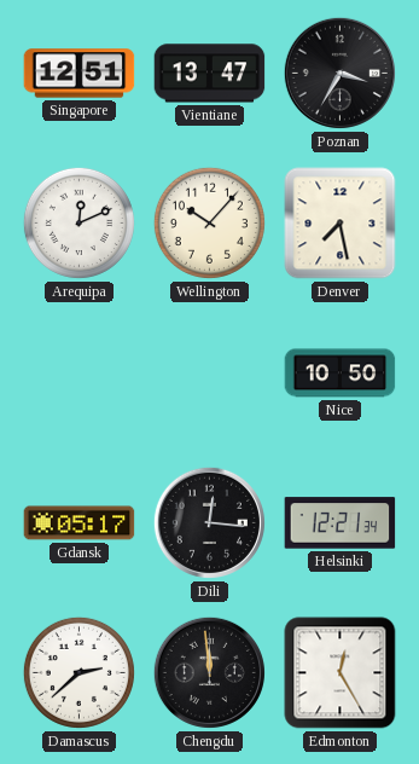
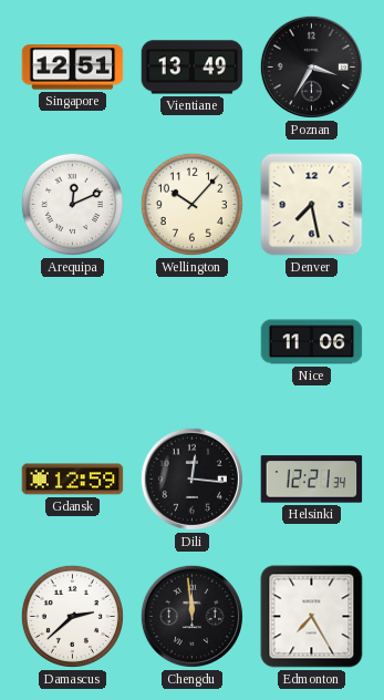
Vientiane: 13:47 -> 13:49 (193, 68)
Nice: 10:50 -> 11:06 (312, 342)
Gdansk: 05:17 -> 12:59 (73, 480)
Edmonton: 12:25 -> 7:25 (312, 617)
